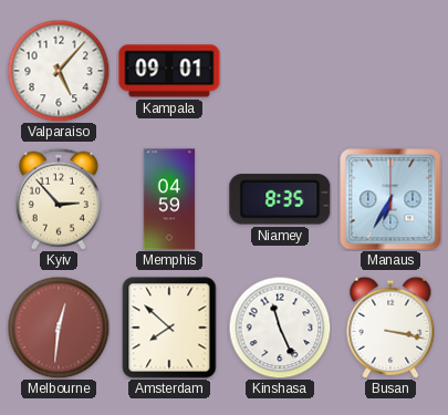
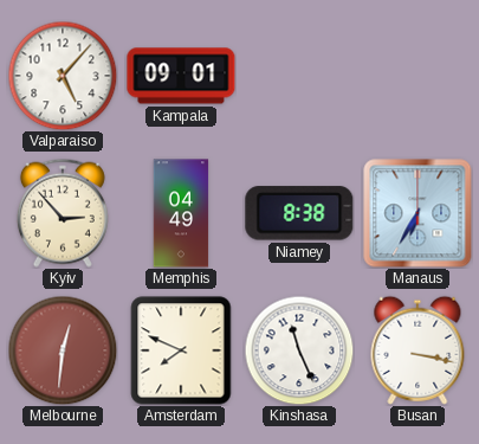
Memphis: 04:59 -> 04:49 (181, 213)
Niamey: 8:35 -> 8:38 (299, 213)
Amsterdam: 7:52 -> 7:49 (181, 350)
